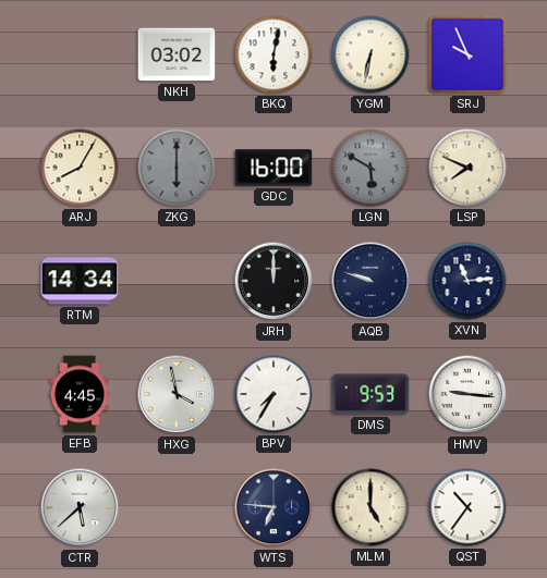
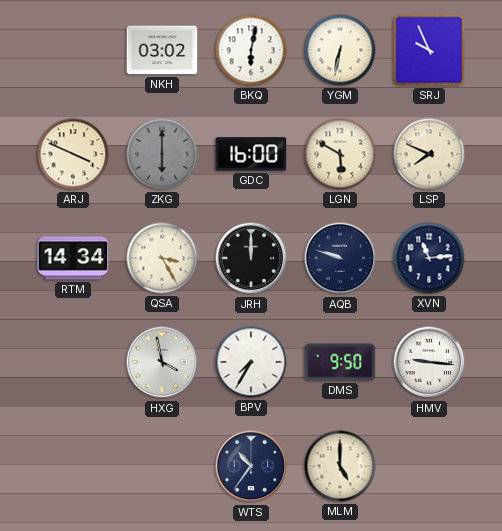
ARJ: 8:05 -> 3:49 (73, 154)
LGN dial: grey -> cream (340, 154)
QSA: none -> 3:25 (162, 258)
EFB: 4:45 -> none (80, 394)
DMS: 9:53 -> 9:50 (340, 362)
CTR: 5:38 -> none (80, 507)
WTS: 6:46 -> 10:36 (251, 466)
QST: 10:36 -> none (467, 507)
